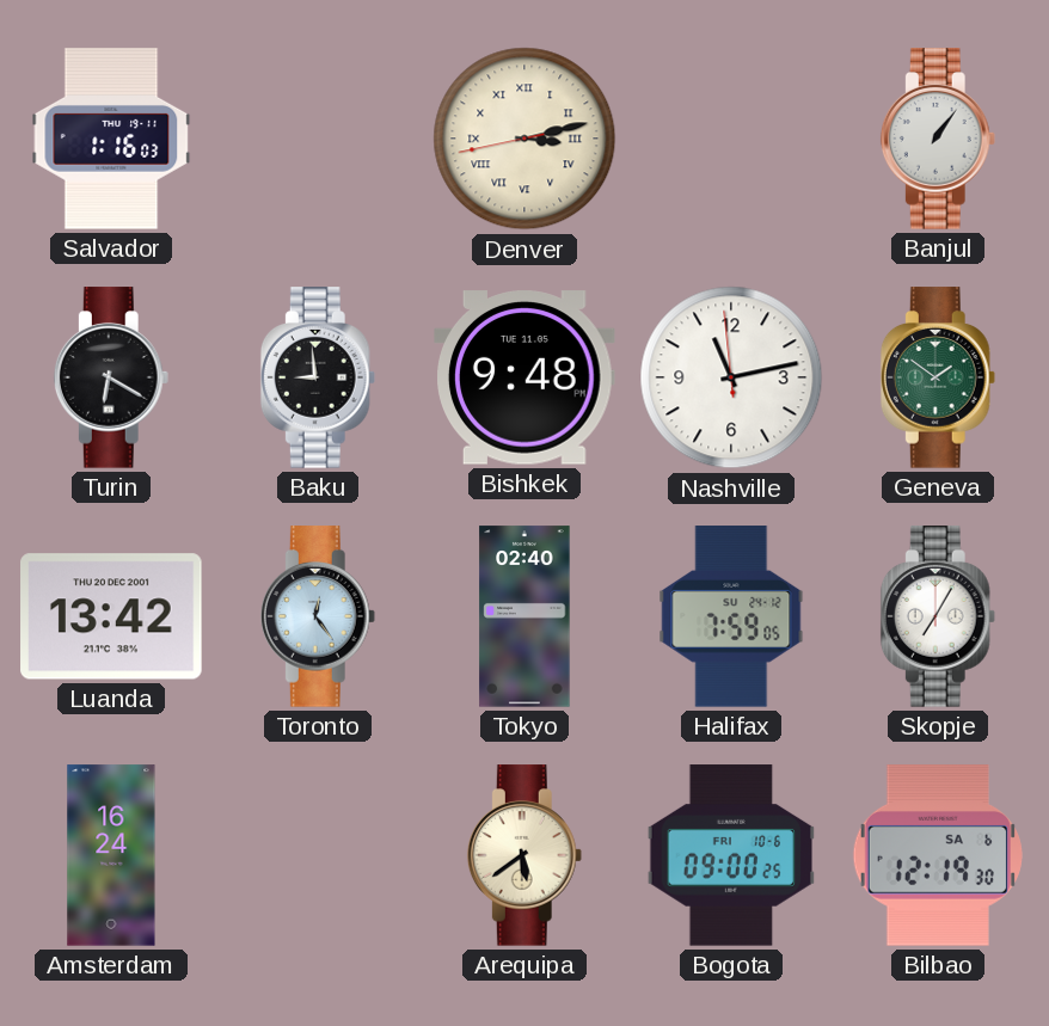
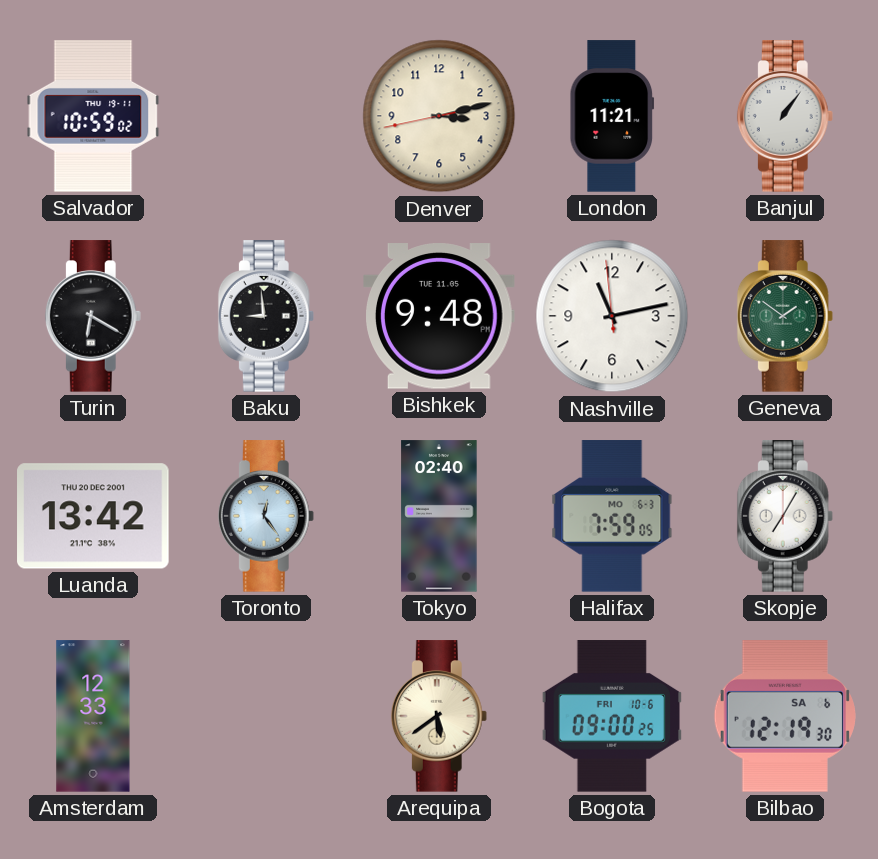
Salvador: 1:16 -> 10:59 (93, 116)
Denver numerals: Roman -> Arabic (439, 116)
London: none -> 11:21 (612, 116)
Halifax date: SU 24-12 -> MO 6-3 (612, 516)
Amsterdam: 16:24 -> 12:33 (93, 716)
